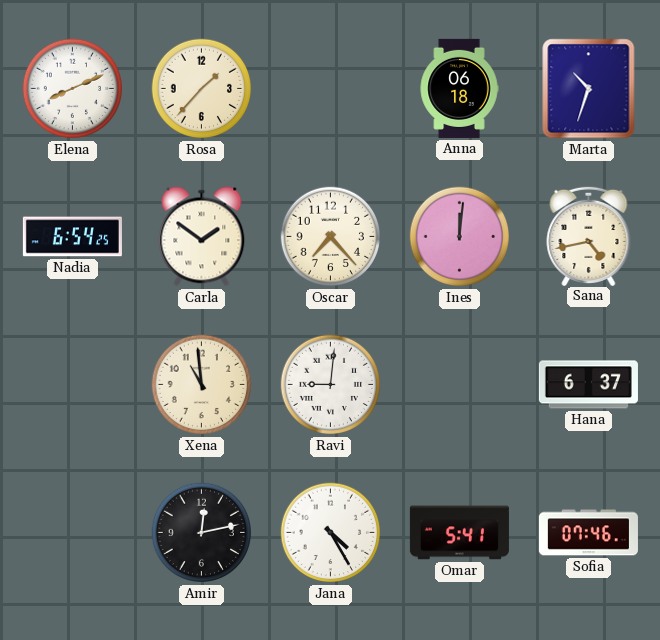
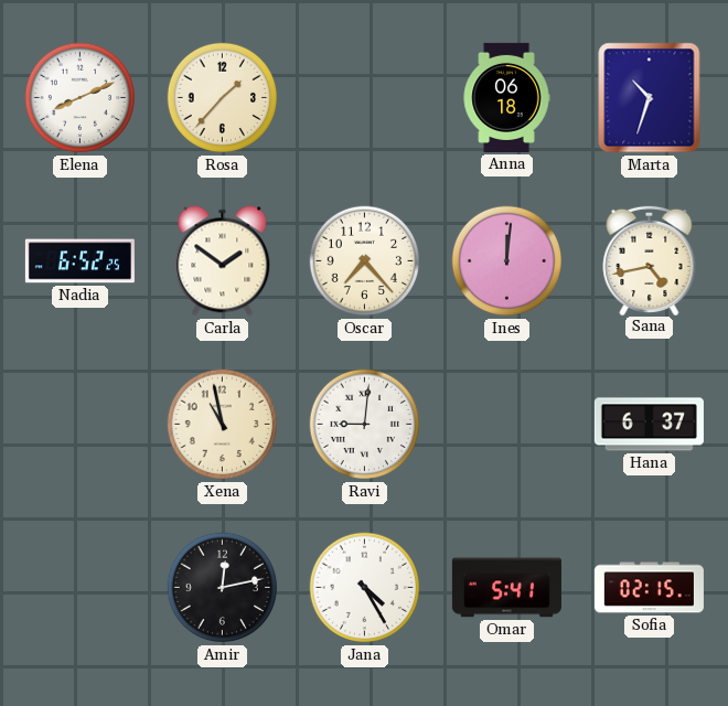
Nadia: 6:54 -> 6:52 (79, 261)
Xena: 10:59 -> 10:58 (223, 425)
Sofia: 07:46 -> 02:15 (649, 588)
